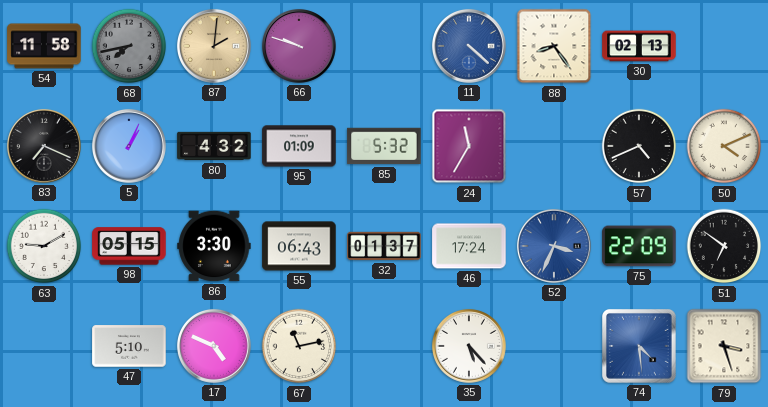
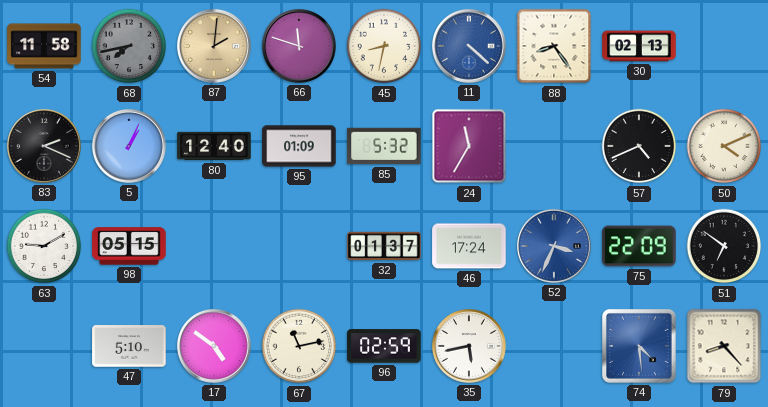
66: 9:48 -> 11:48 (299, 46)
45: none -> 8:32 (384, 46)
83: 7:19 -> 2:19 (44, 146)
80: 4:32 -> 12:40 (214, 146)
86: 3:30 -> none (214, 246)
55: 06:43 -> none (299, 246)
17: 4:49 -> 4:51 (214, 346)
96: none -> 02:59 (384, 346)
35: 5:23 -> 5:43 (469, 346)
79: 3:27 -> 8:23 (724, 346)
